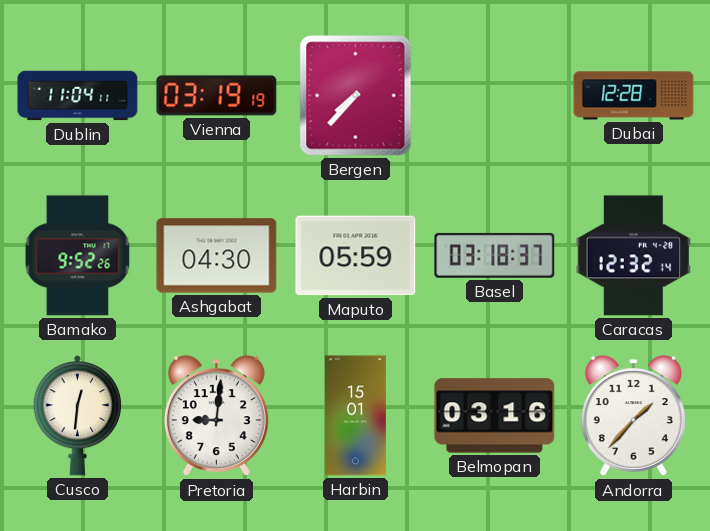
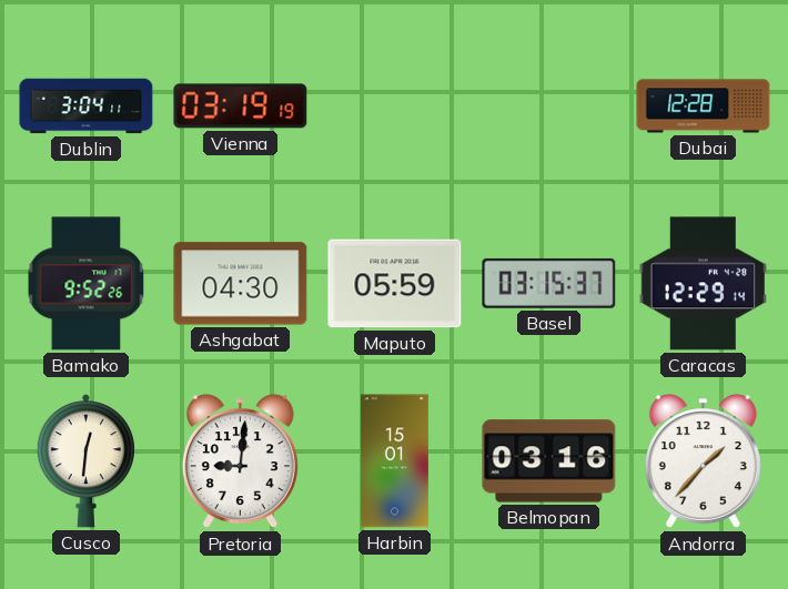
Dublin: 11:04 -> 3:04 (87, 106)
Bergen: 7:37 -> none (356, 96)
Basel: 03:18 -> 03:15 (549, 283)
Caracas: 12:32 -> 12:29 (704, 284)
